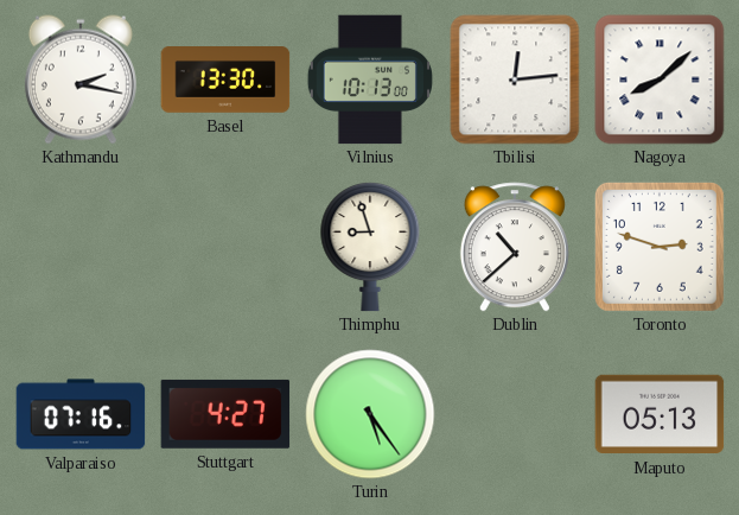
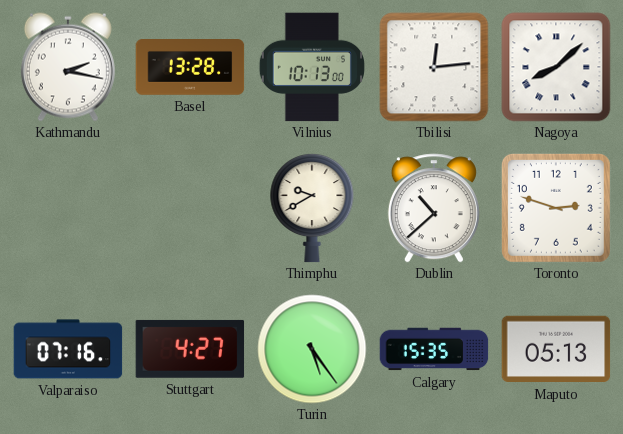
Basel: 13:30 -> 13:28 (190, 68)
Thimphu: 8:57 -> 9:40 (312, 208)
Calgary: none -> 15:35 (434, 349)
